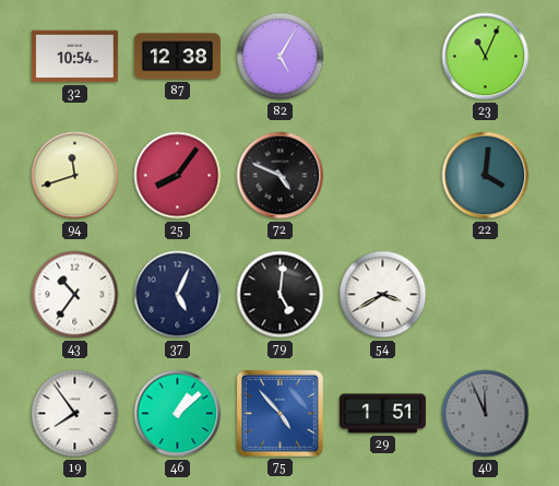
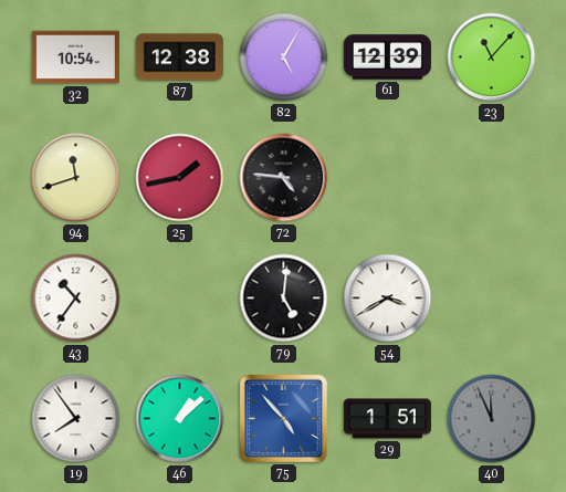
61: none -> 12:39 (387, 57)
23: 11:04 -> 11:07 (492, 57)
25: 8:06 -> 1:43 (180, 178)
72: 4:49 -> 4:46 (284, 178)
22: 4:01 -> none (486, 176)
37: 5:04 -> none (178, 295)
